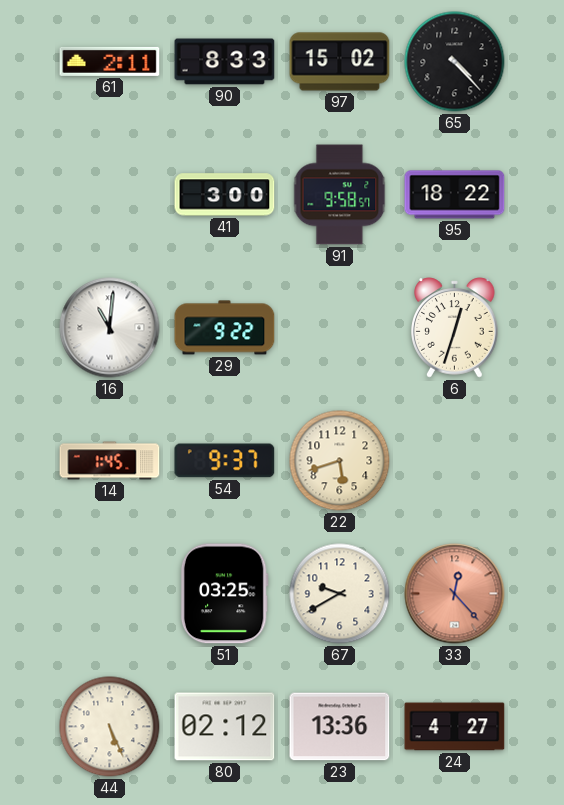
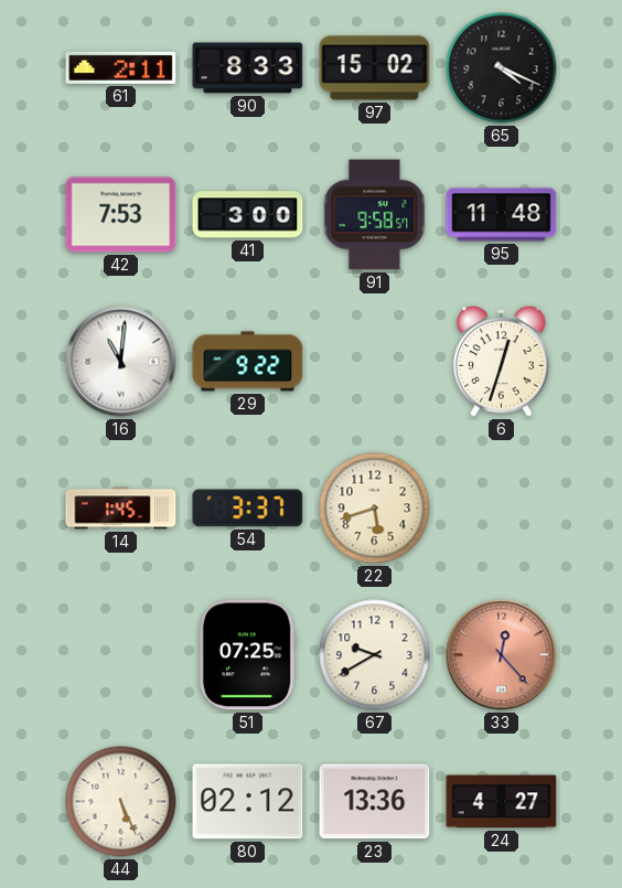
65: 4:23 -> 4:19 (502, 68)
42: none -> 7:53 (121, 215)
95: 18:22 -> 11:48 (502, 215)
54: 9:37 -> 3:37 (248, 509)
51: 03:25 -> 07:25 (247, 655)
